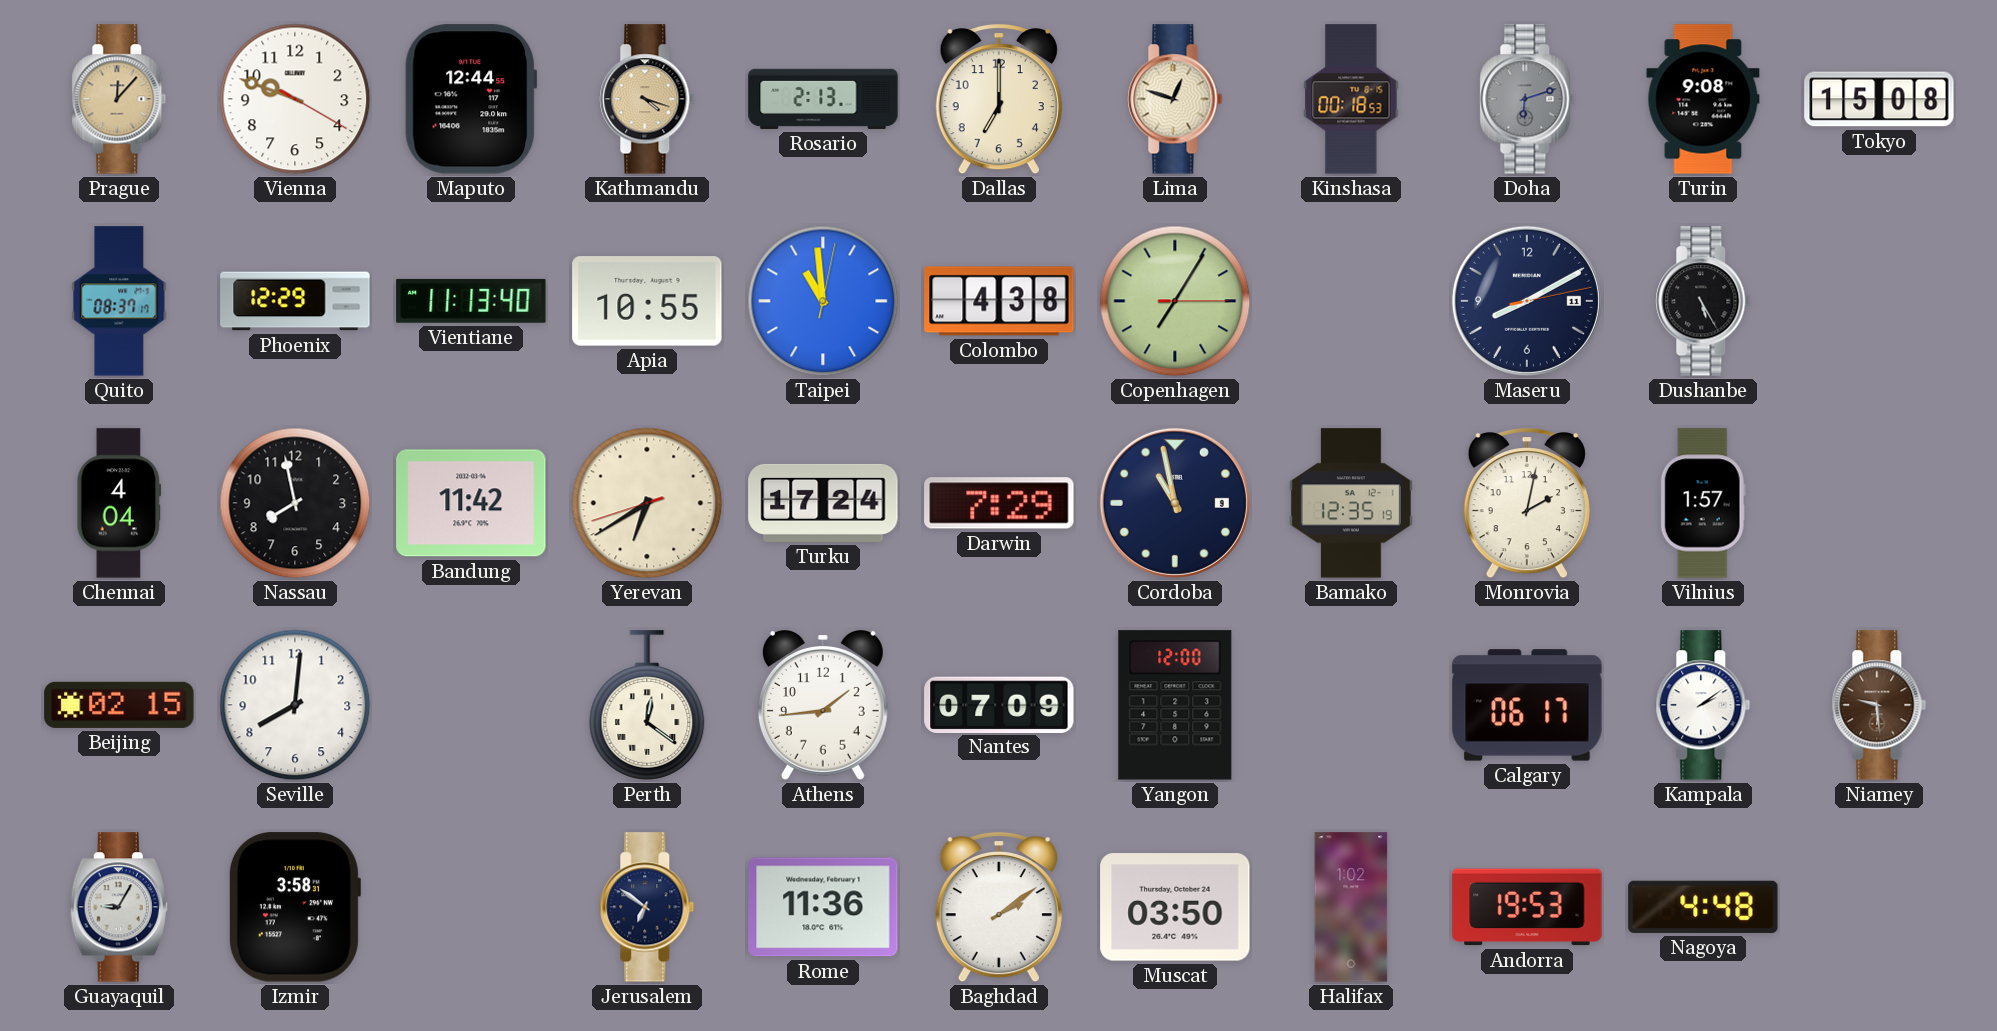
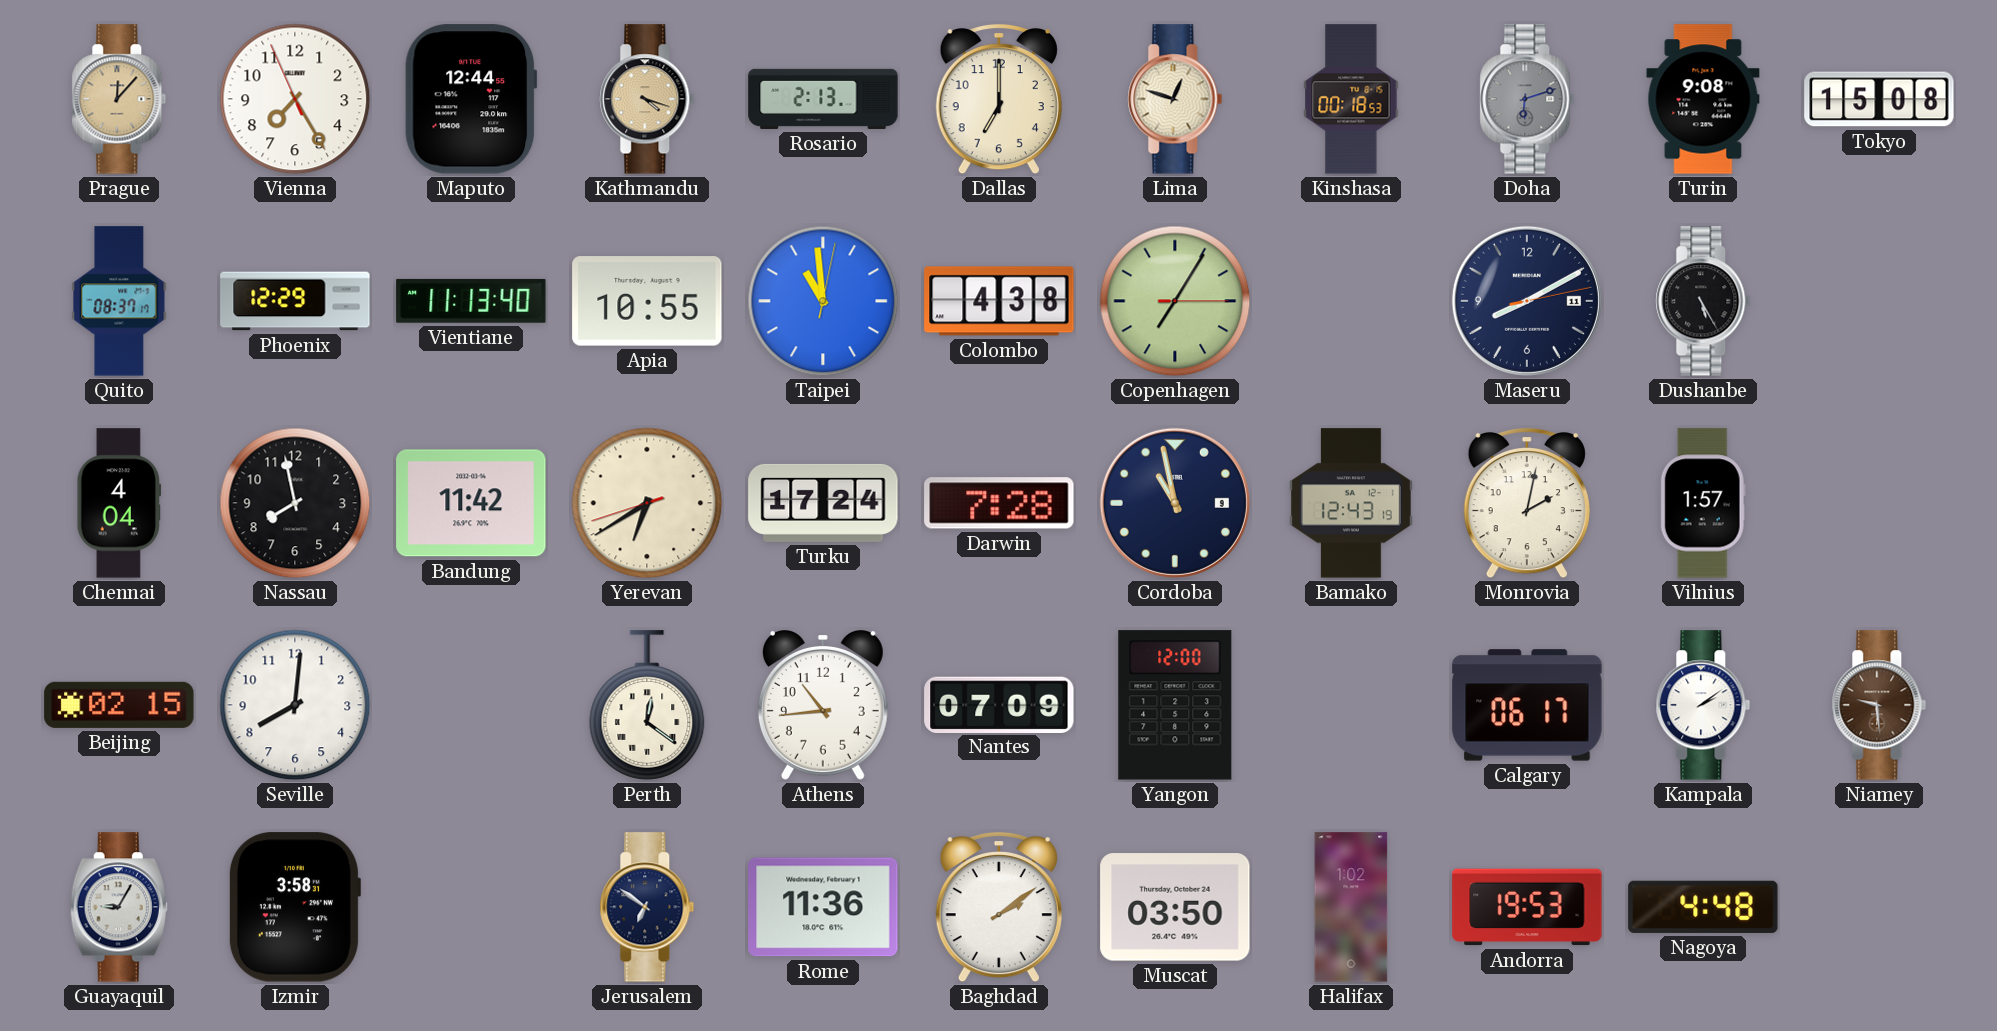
Vienna: 9:48 -> 7:24 (295, 99)
Darwin: 7:29 -> 7:28 (999, 503)
Bamako: 12:35 -> 12:43 (1351, 503)
Athens: 1:44 -> 10:44 (823, 706)
